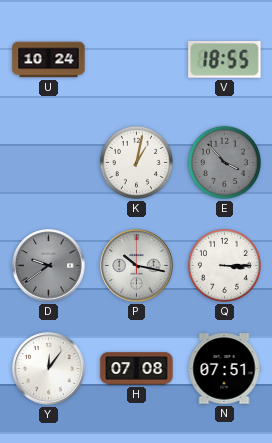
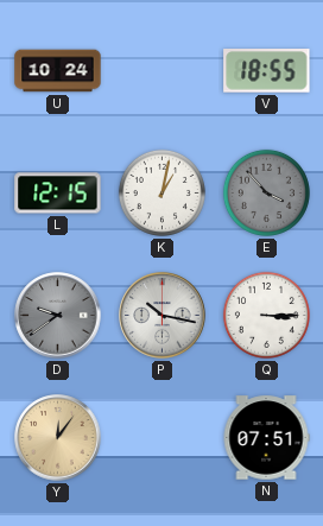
L: none -> 12:15 (58, 194)
Y dial: white -> champagne (58, 438)
H: 07:08 -> none (137, 369)
